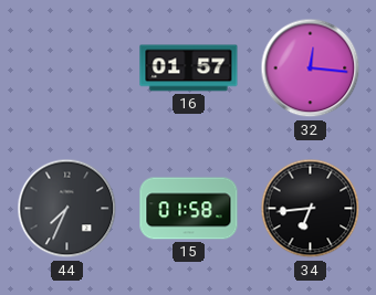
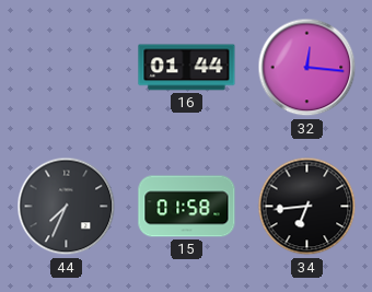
16: 01:57 -> 01:44 (187, 68)
